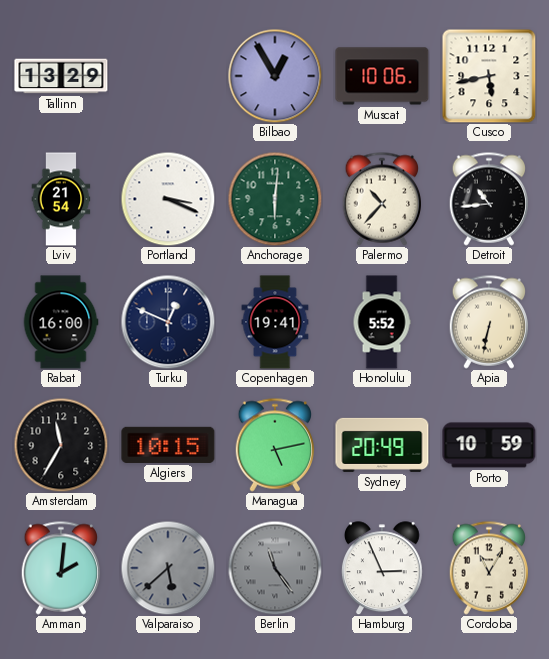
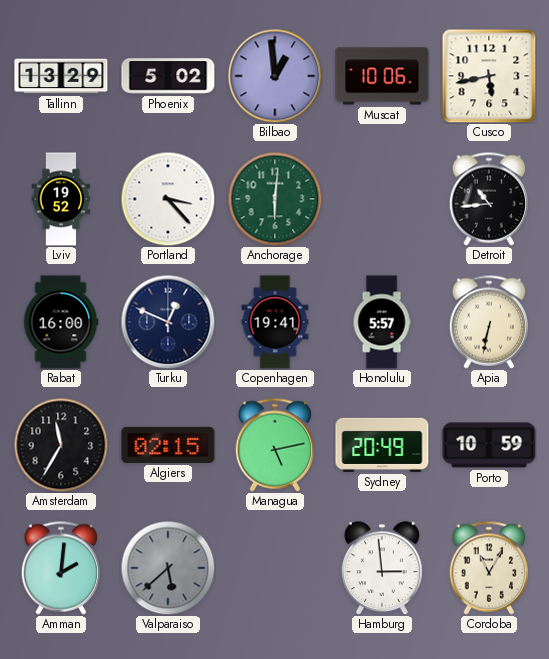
Phoenix: none -> 5:02 (168, 76)
Bilbao: 12:55 -> 12:59 (275, 76)
Lviv: 21:54 -> 19:52 (61, 199)
Portland: 3:19 -> 3:23 (168, 199)
Palermo: 10:37 -> none (382, 199)
Honolulu: 5:52 -> 5:57 (382, 322)
Algiers: 10:15 -> 02:15 (168, 445)
Berlin: 11:24 -> none (275, 568)
Hamburg: 2:56 -> 2:59 (382, 568)
